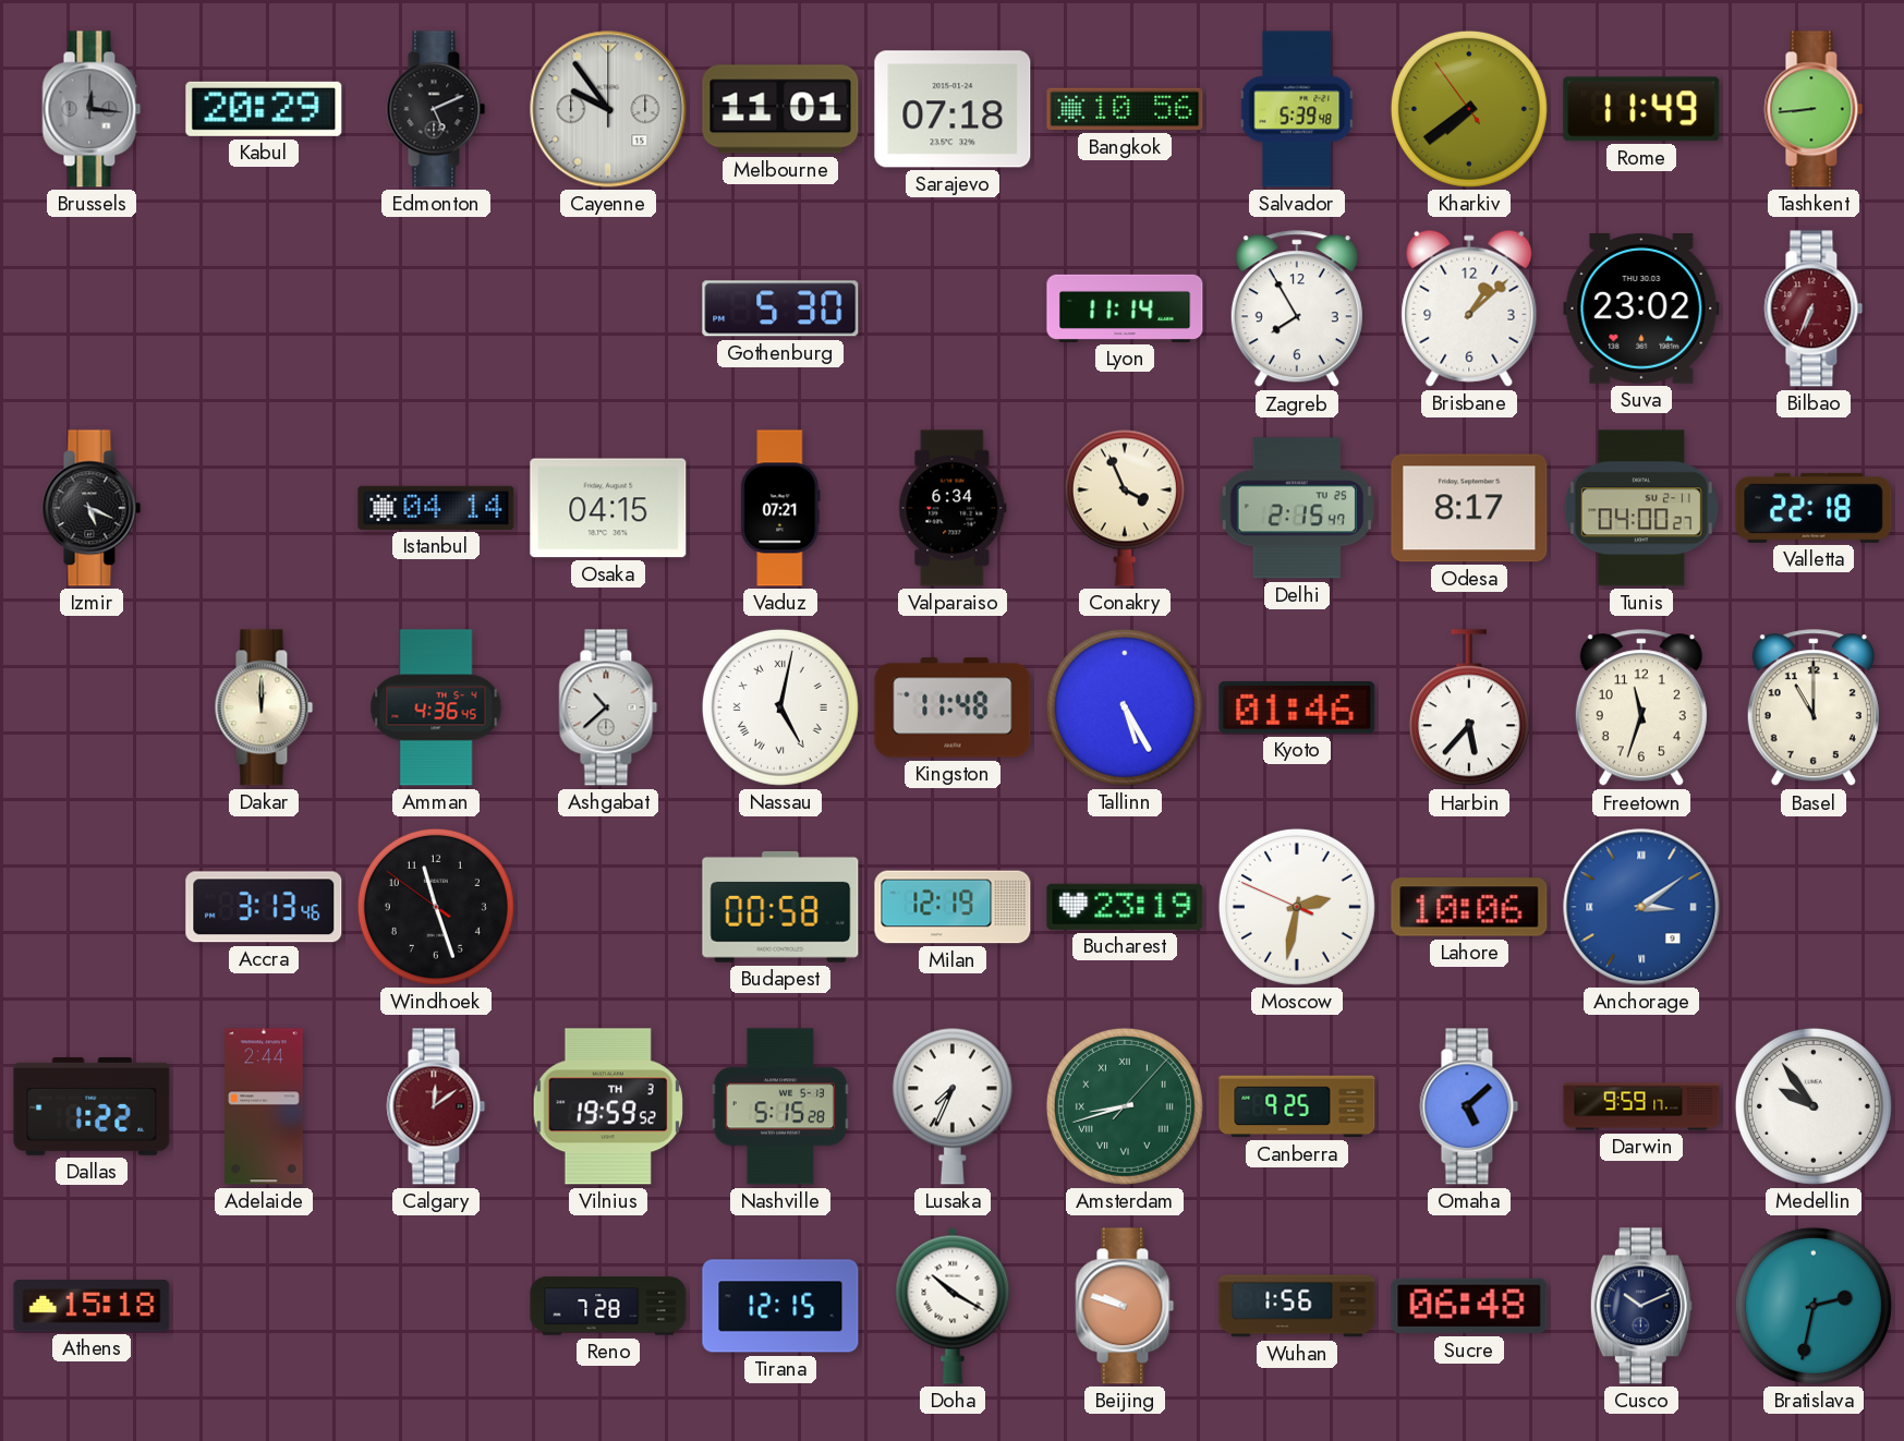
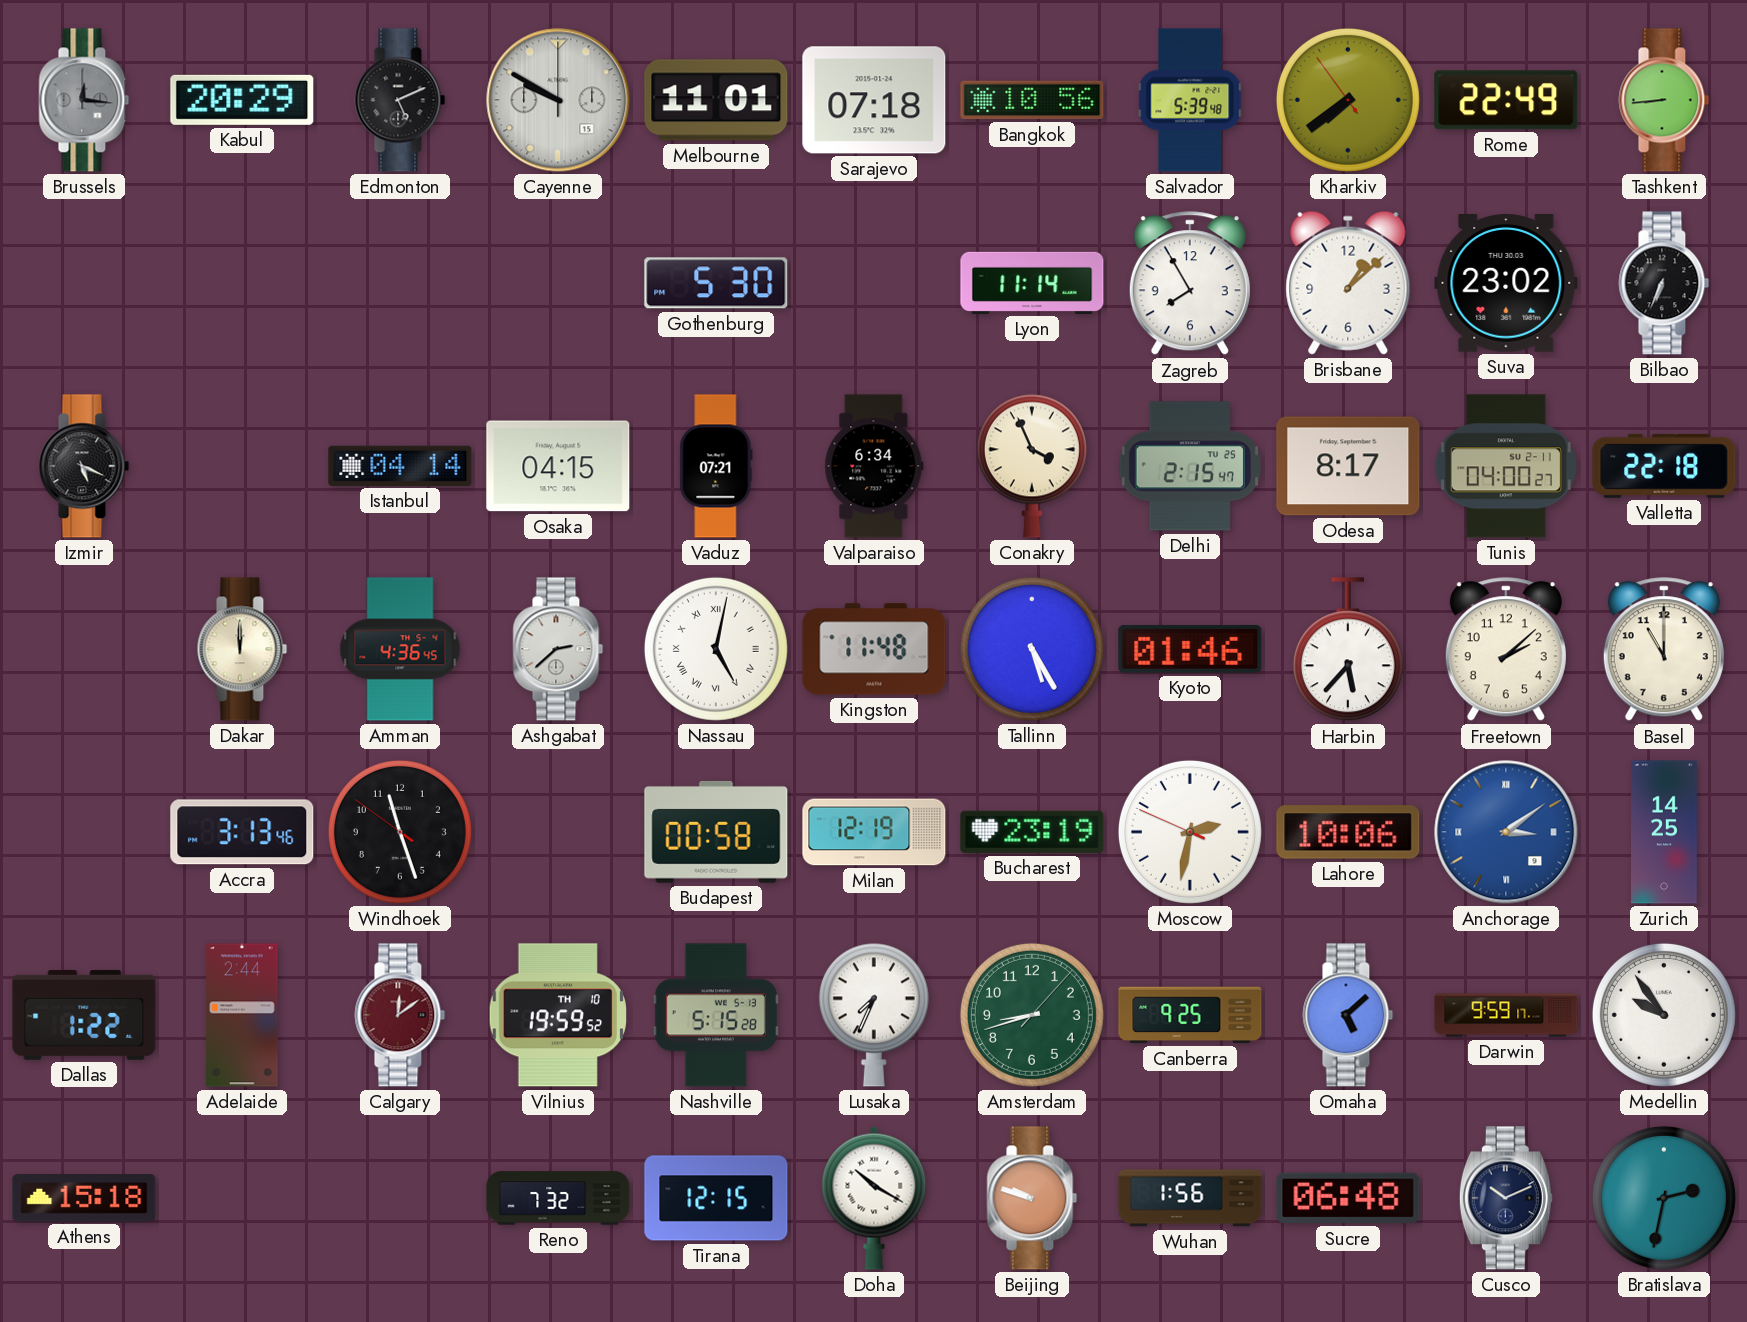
Cayenne: 9:54 -> 9:50 (558, 100)
Rome: 11:49 -> 22:49 (1506, 100)
Bilbao dial: burgundy -> black (1664, 283)
Ashgabat: 10:38 -> 2:38 (558, 649)
Freetown: 11:33 -> 2:08 (1506, 650)
Zurich: none -> 14:25 (1665, 832)
Vilnius date: TH 3 -> TH 10 (558, 1015)
Amsterdam numerals: Roman -> Arabic (1032, 1015)
Reno: 7:28 -> 7:32 (558, 1198)
